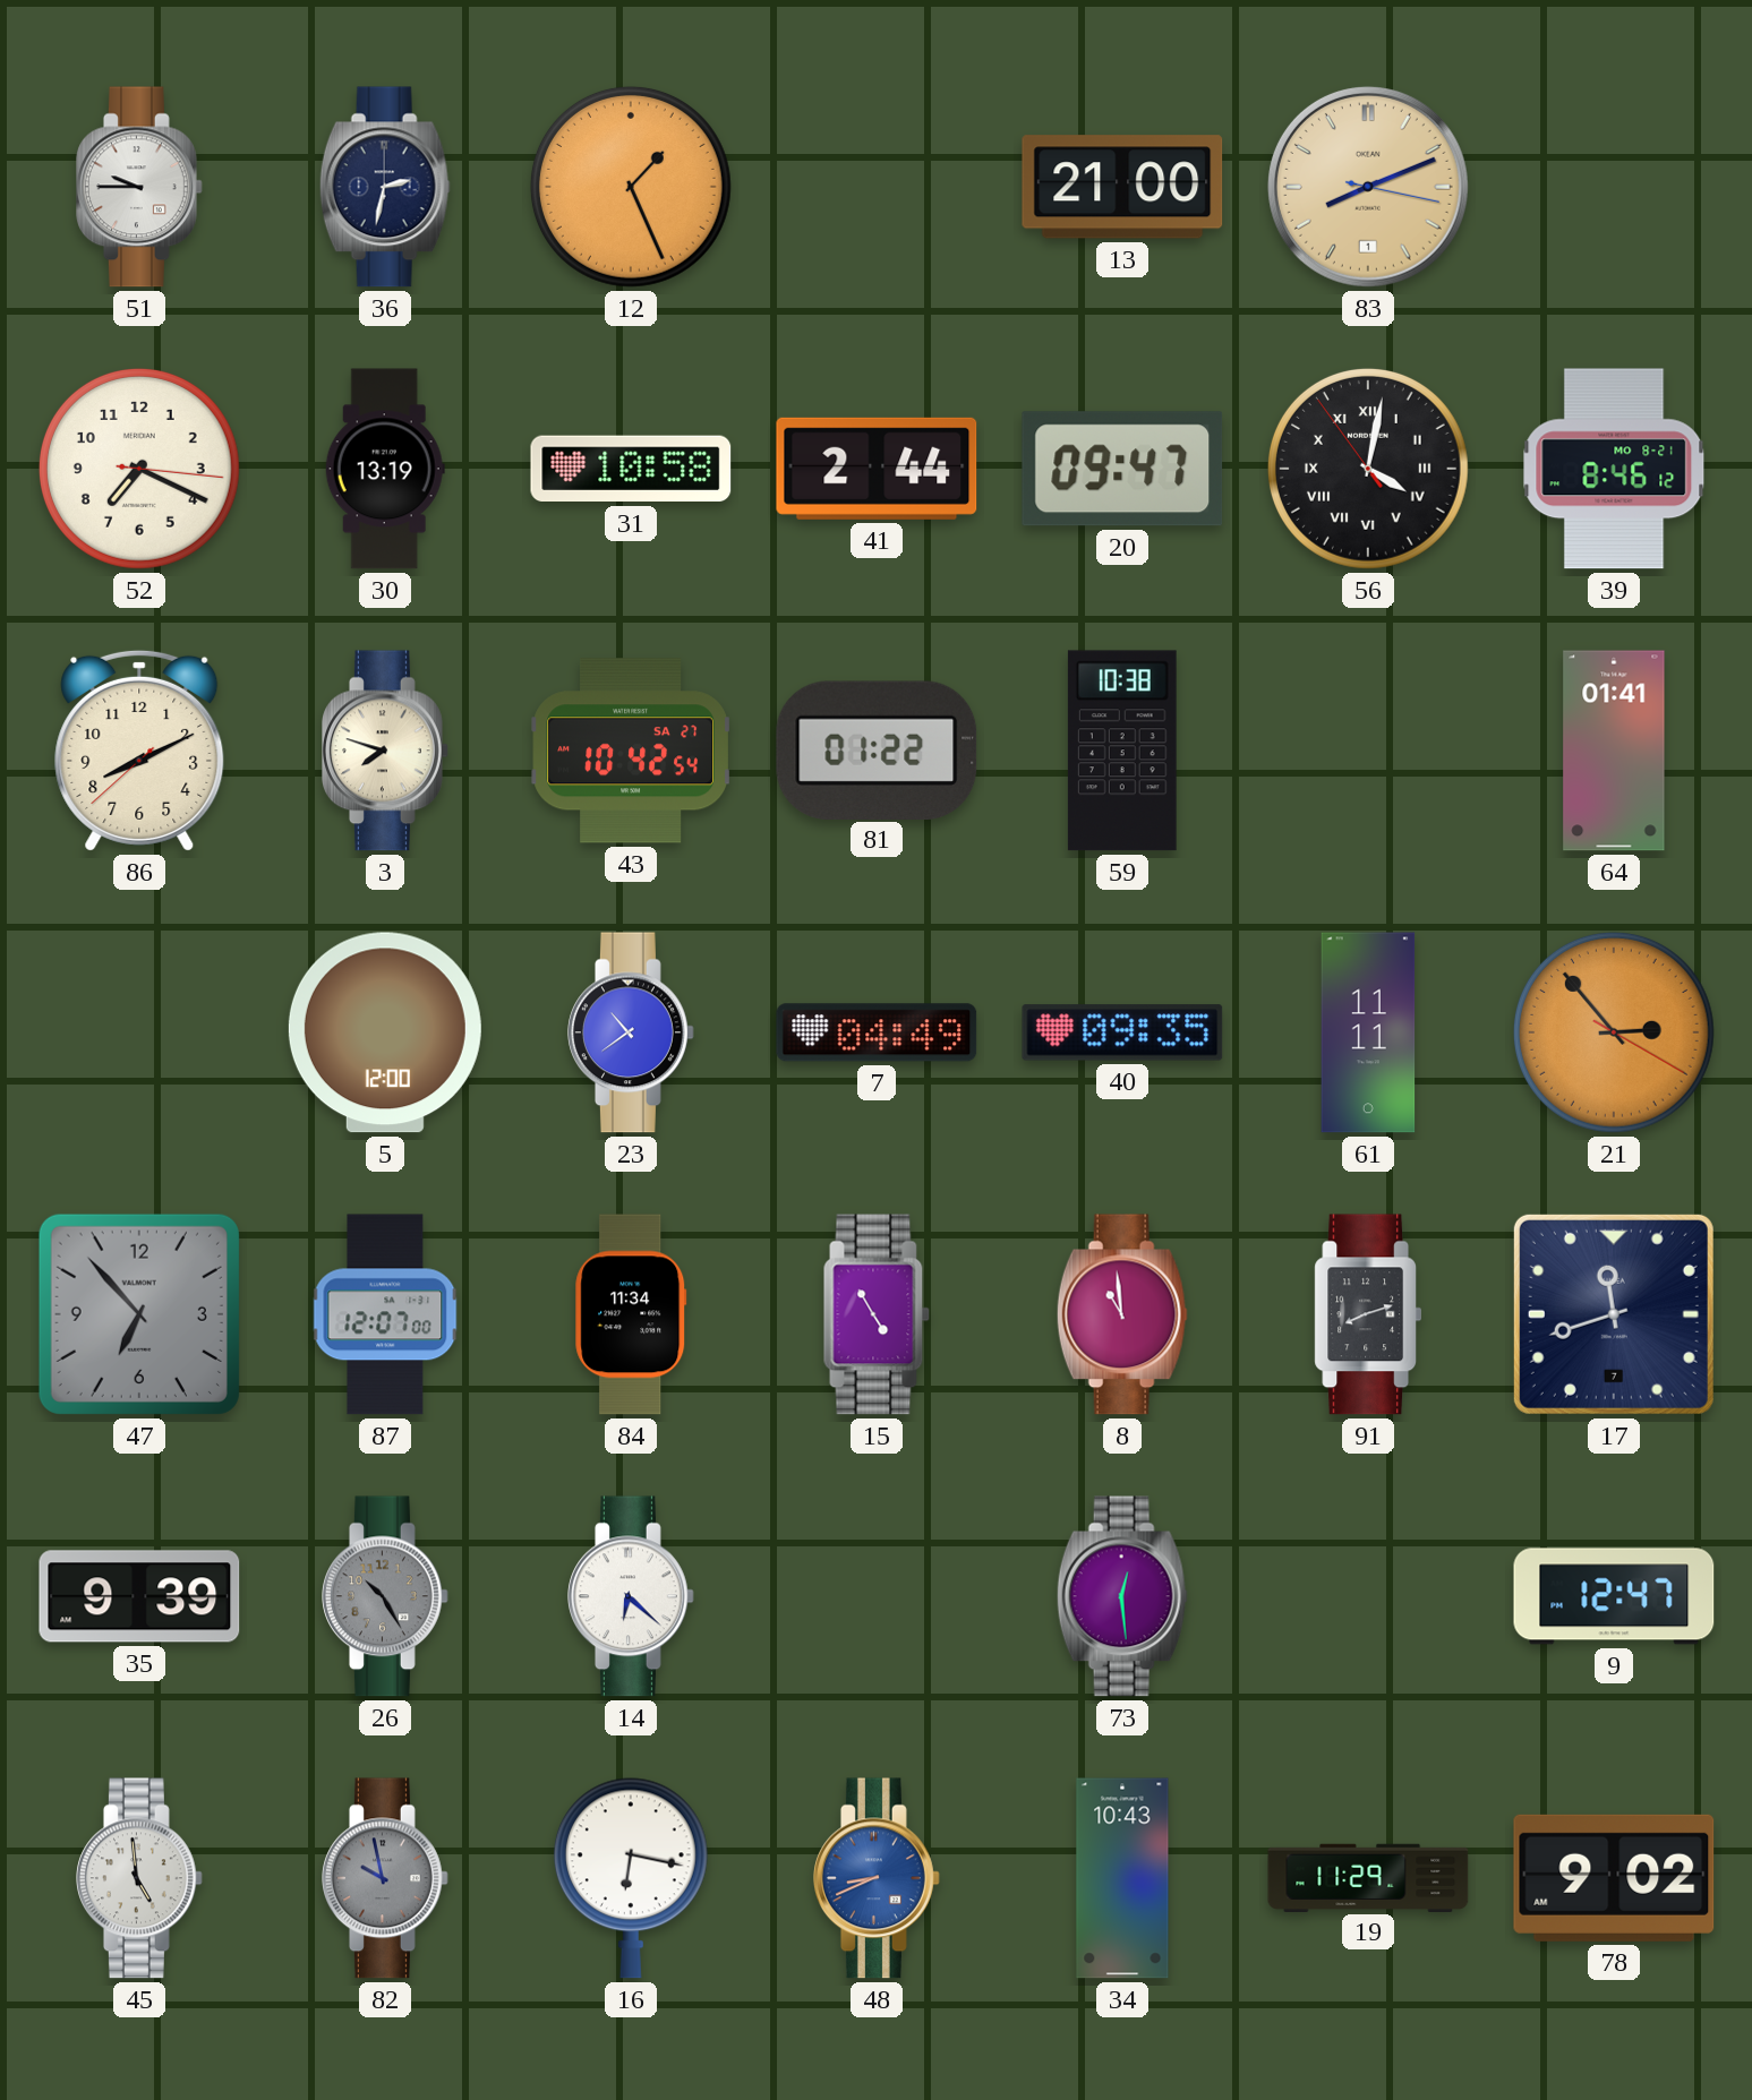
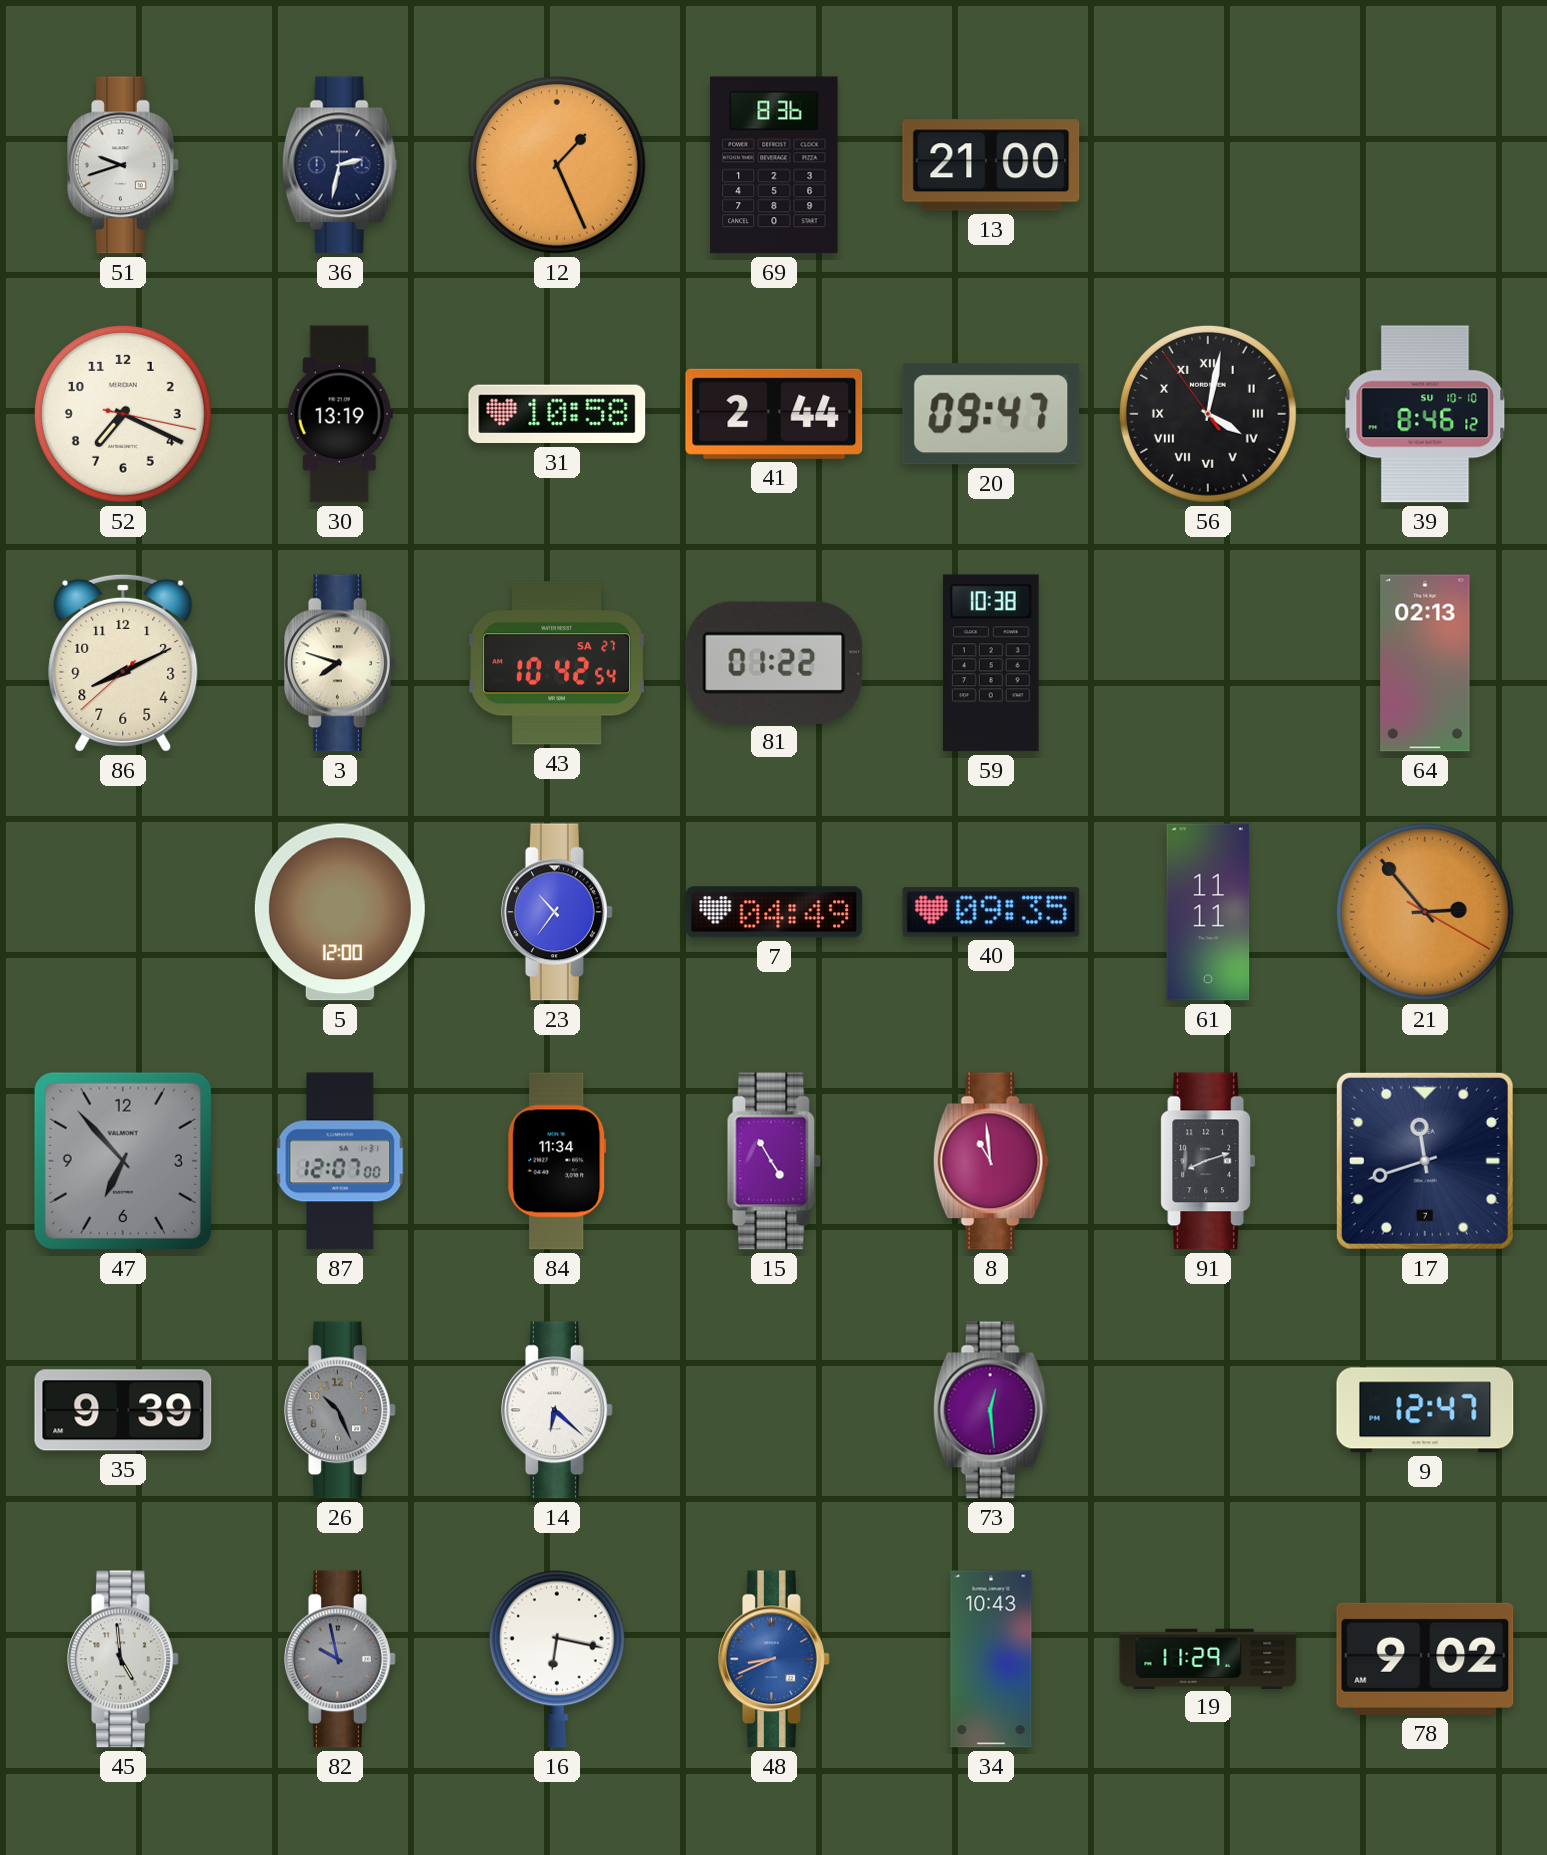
51: 9:45 -> 9:42 (124, 165)
69: none -> 8:36 (774, 165)
83: 8:11 -> none (1368, 187)
52: 7:19:16 -> 7:19:17 (123, 414)
39 date: MO 8-21 -> SU 10-10 (1425, 414)
64: 01:41 -> 02:13 (1425, 663)
23: 10:39 -> 10:36 (558, 912)
26: 10:25 -> 10:26 (341, 1410)
